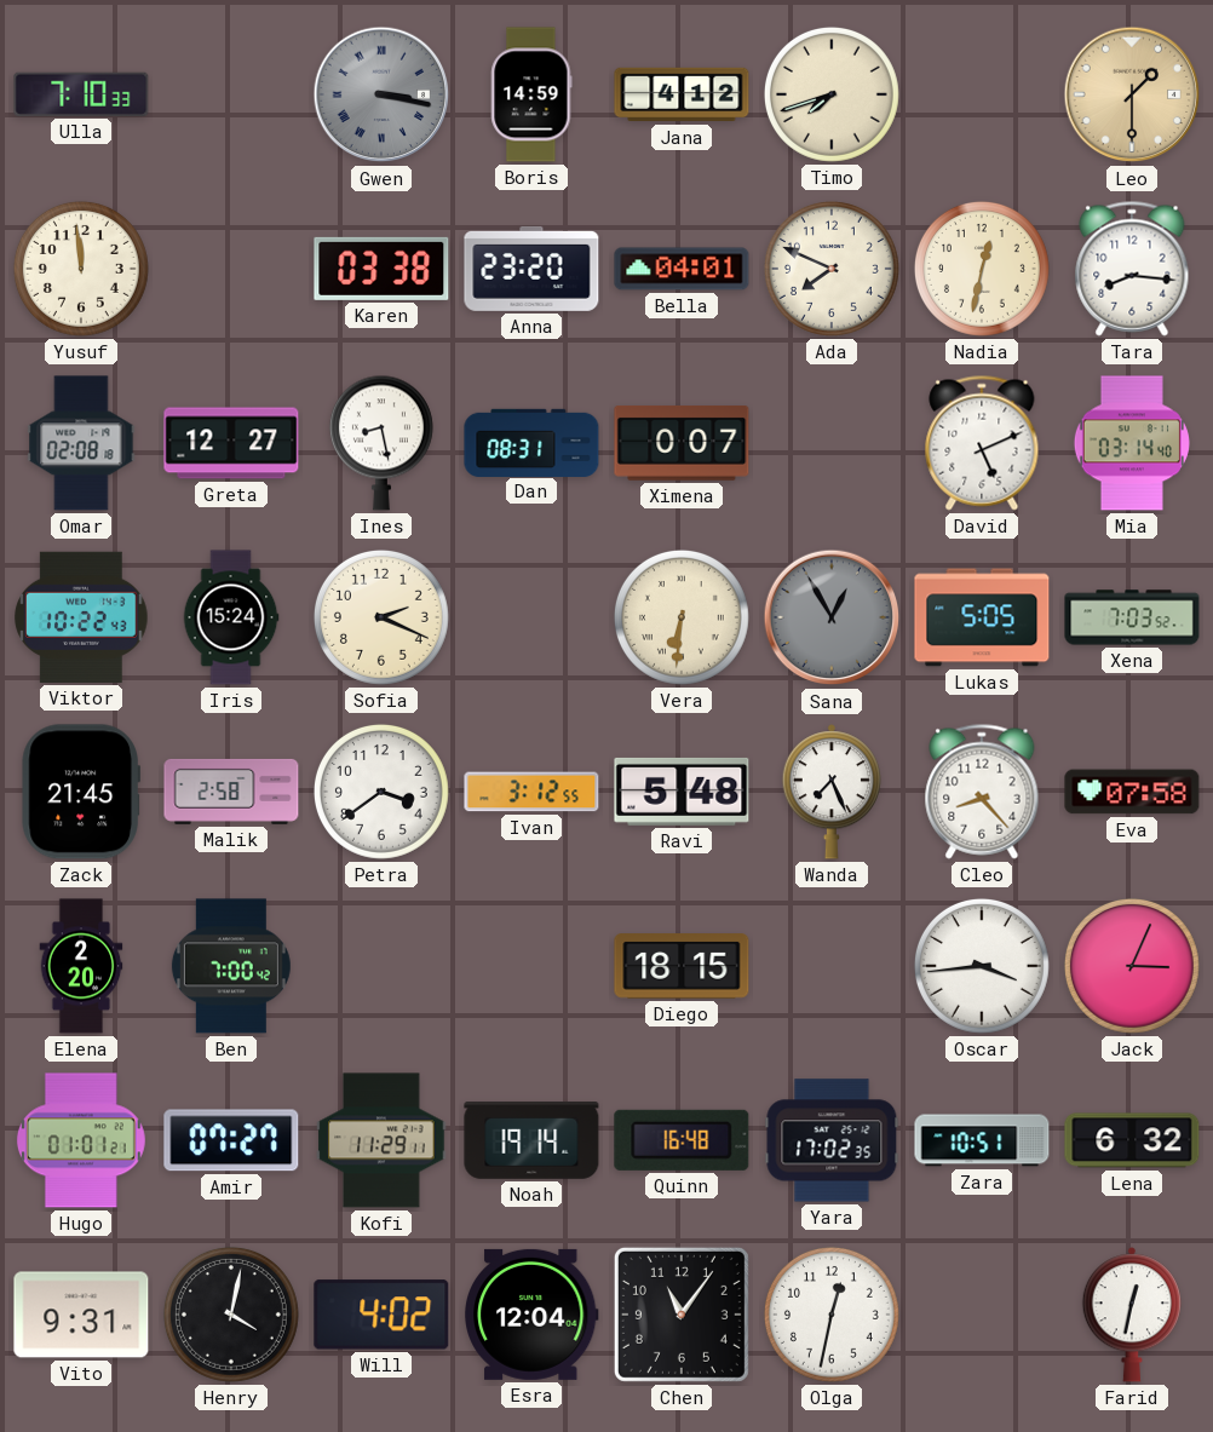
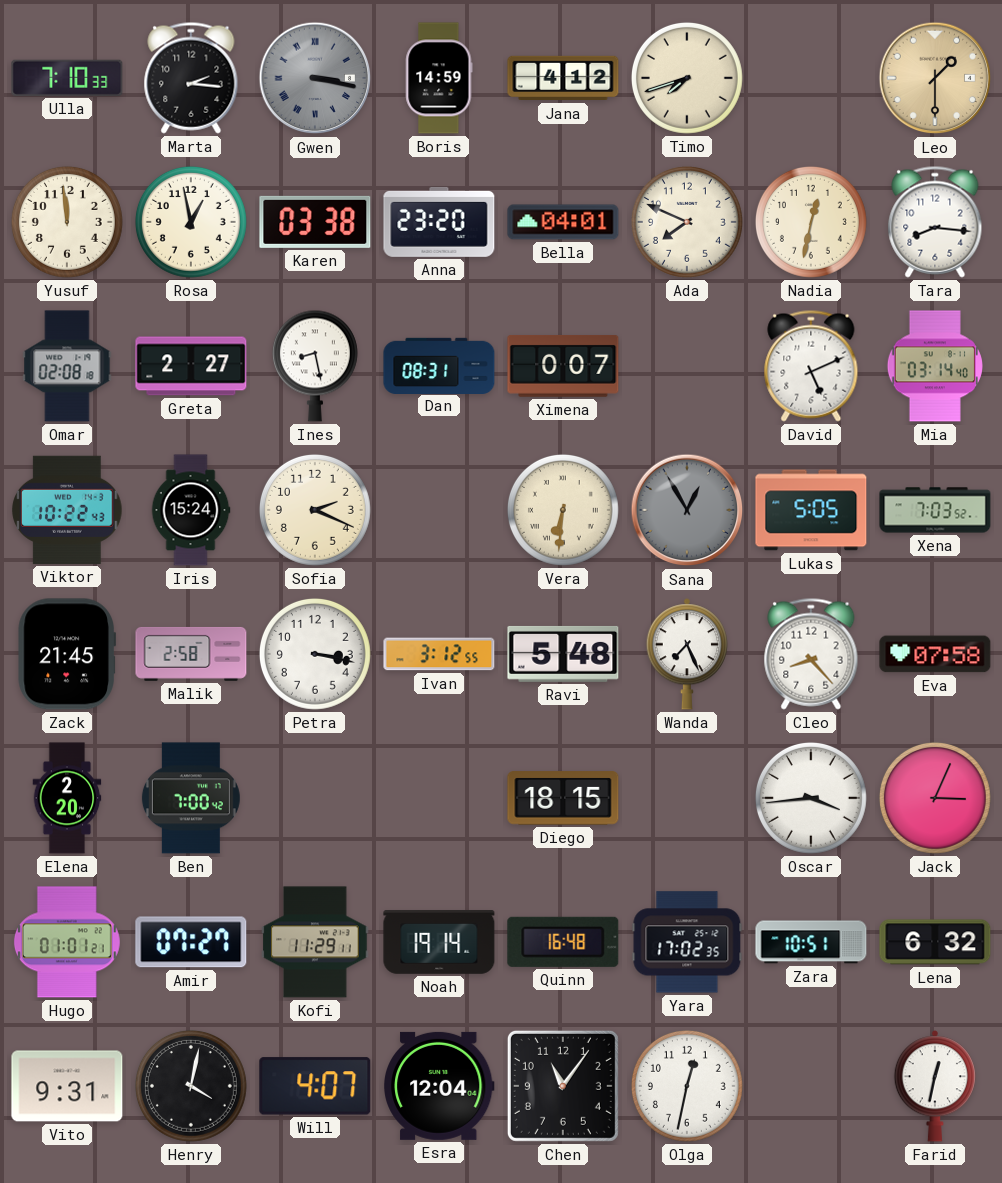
Marta: none -> 2:16 (191, 78)
Rosa: none -> 12:58 (191, 222)
Greta: 12:27 -> 2:27 (191, 366)
Petra: 3:39 -> 3:17 (315, 654)
Will: 4:02 -> 4:07 (315, 1086)
